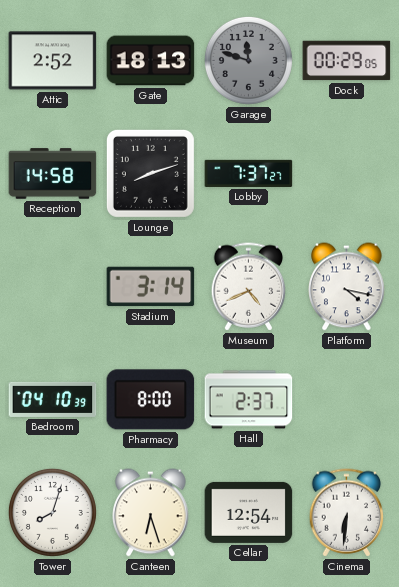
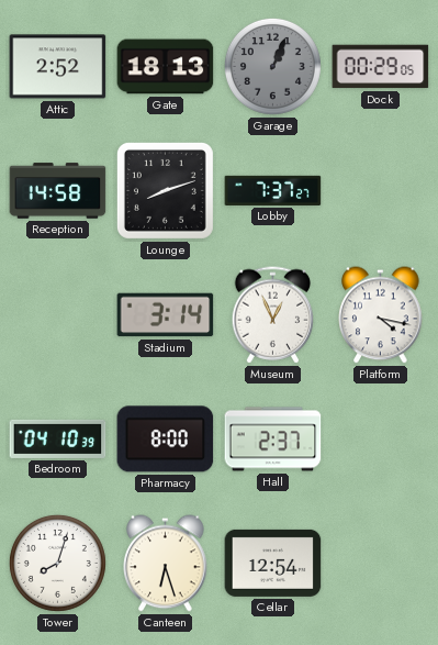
Garage: 11:48 -> 1:04 (272, 66)
Museum: 4:41 -> 12:56 (273, 315)
Cinema: 6:31 -> none (347, 513)
